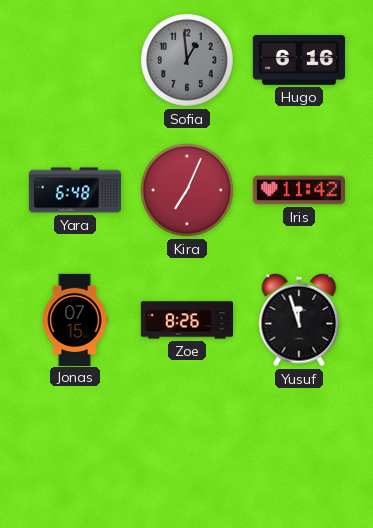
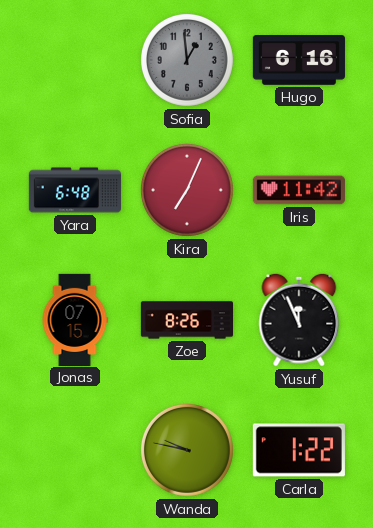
Yusuf: 11:57 -> 11:56 (299, 320)
Wanda: none -> 9:47 (187, 450)
Carla: none -> 1:22 (299, 450)
